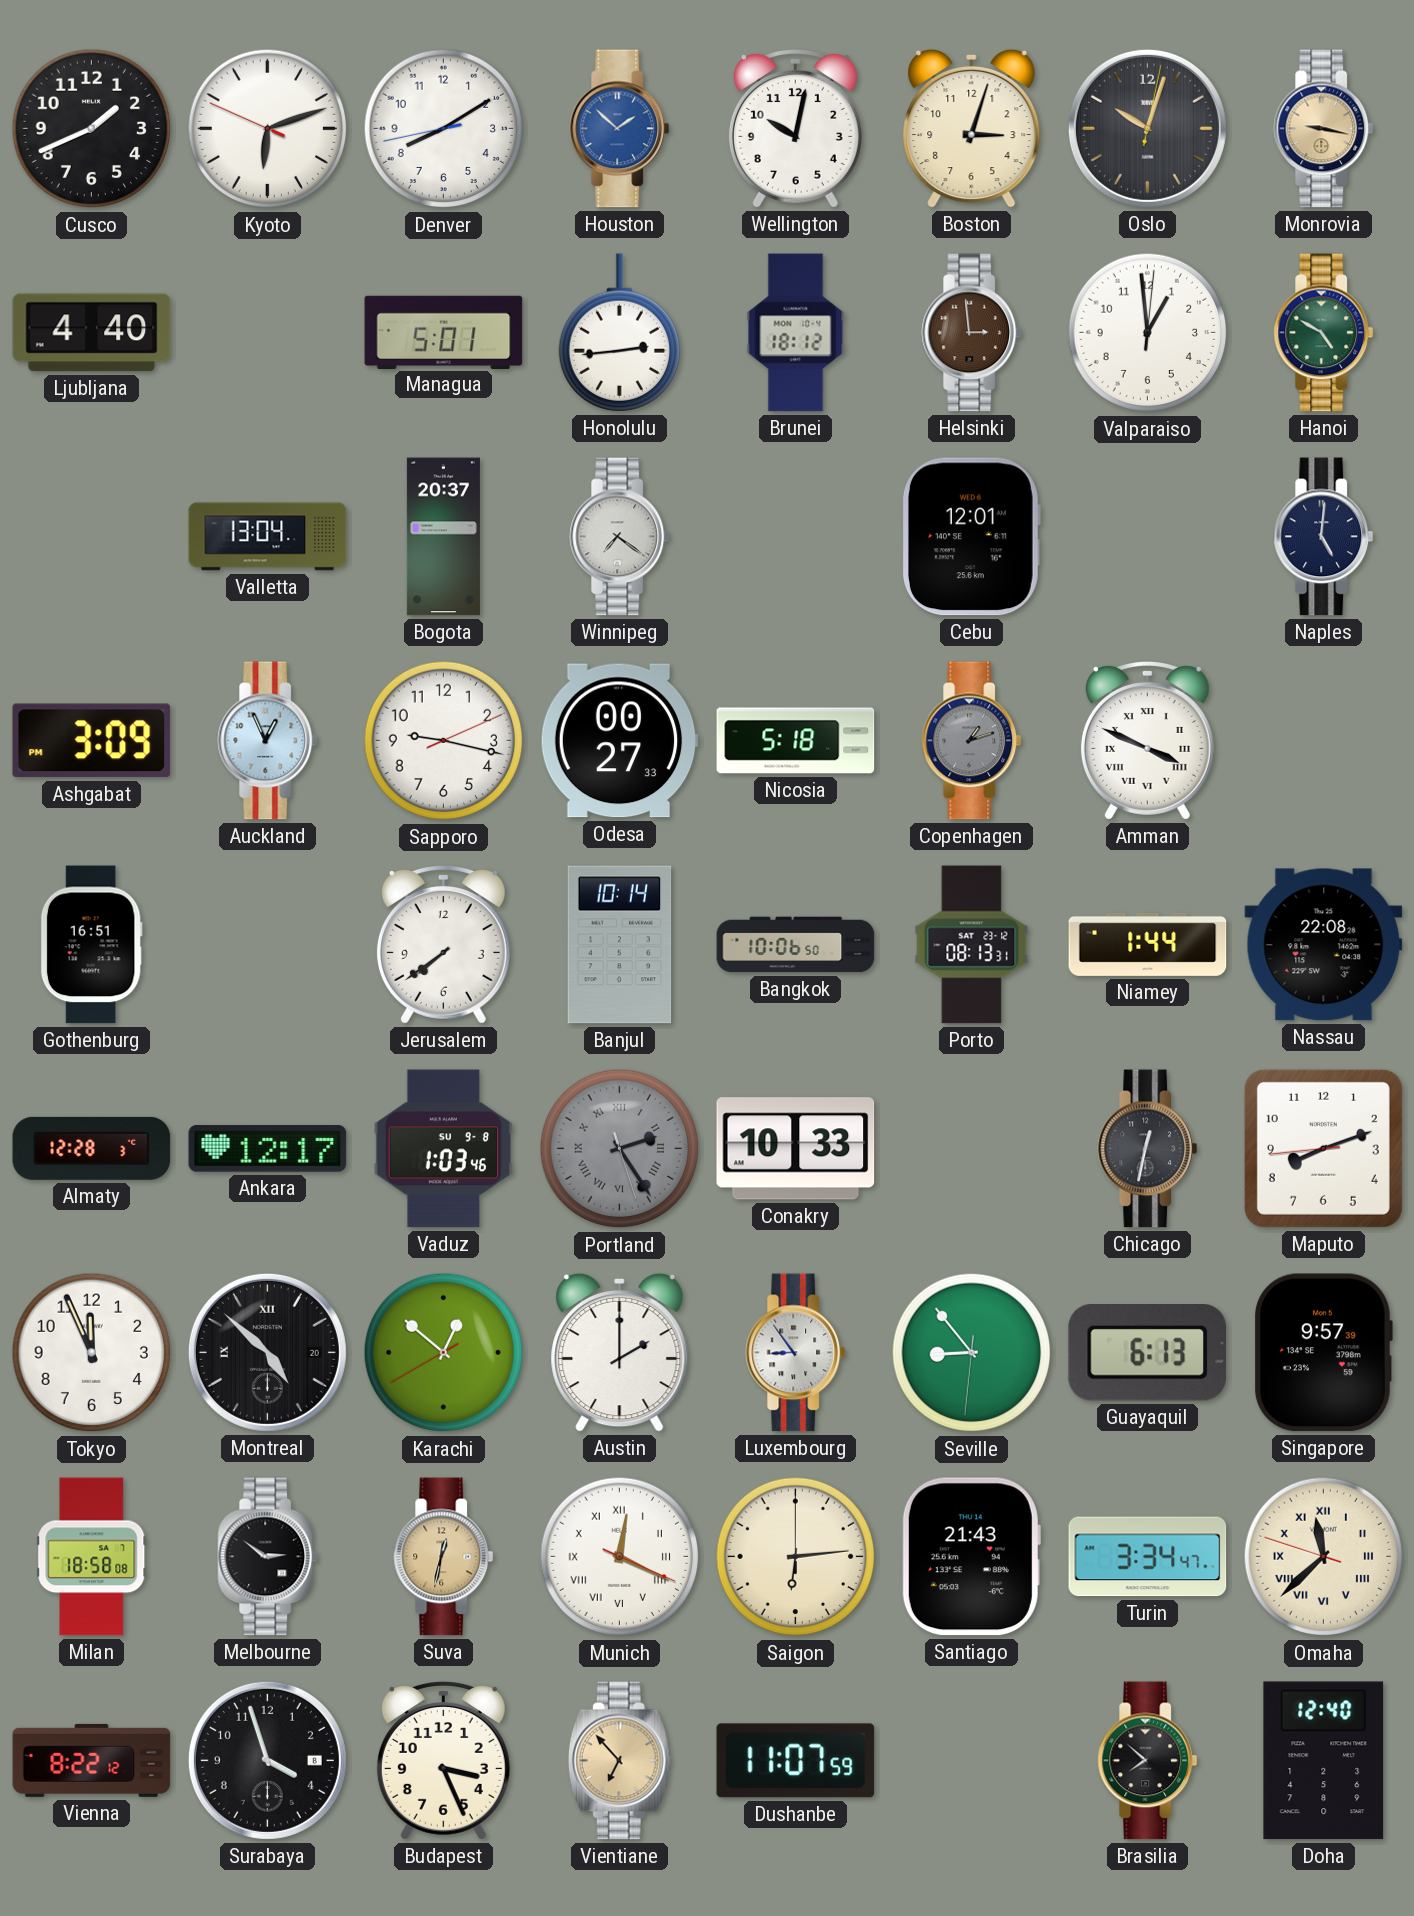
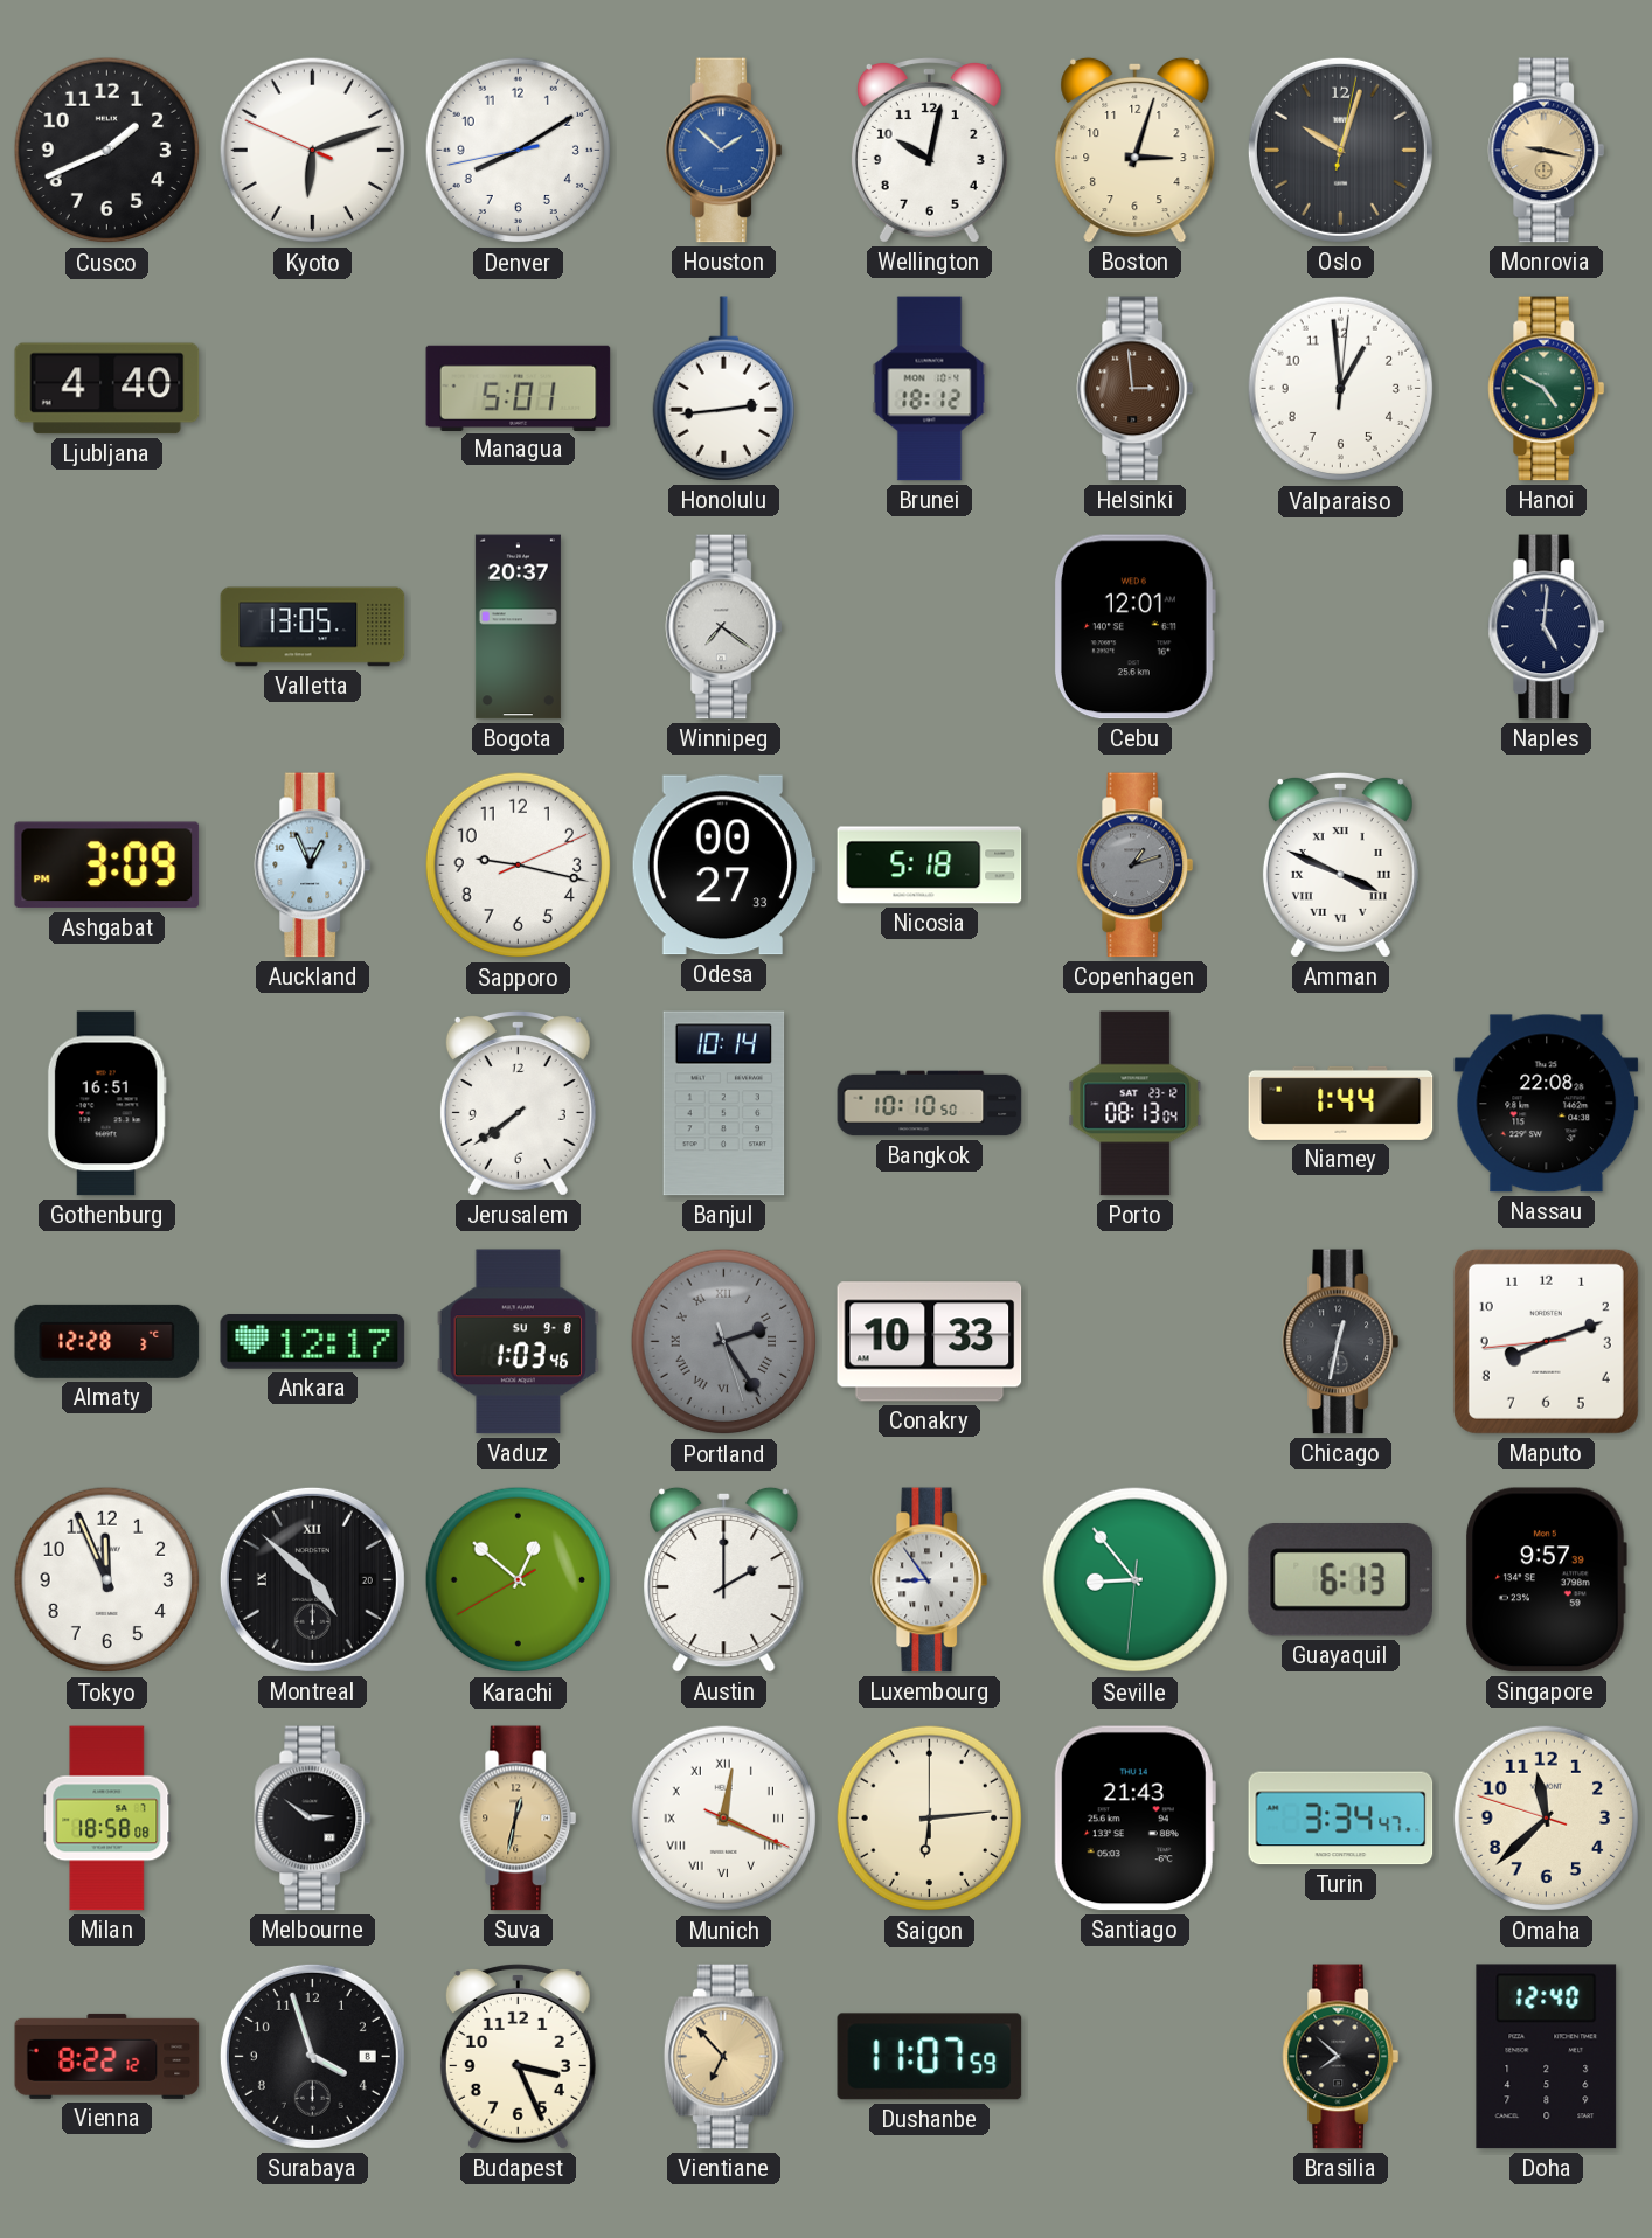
Valletta: 13:04 -> 13:05 (313, 627)
Bangkok: 10:06 -> 10:10 (930, 1104)
Porto: 08:13:31 -> 08:13:04 (1136, 1104)
Omaha numerals: Roman -> Arabic (1547, 1819)
